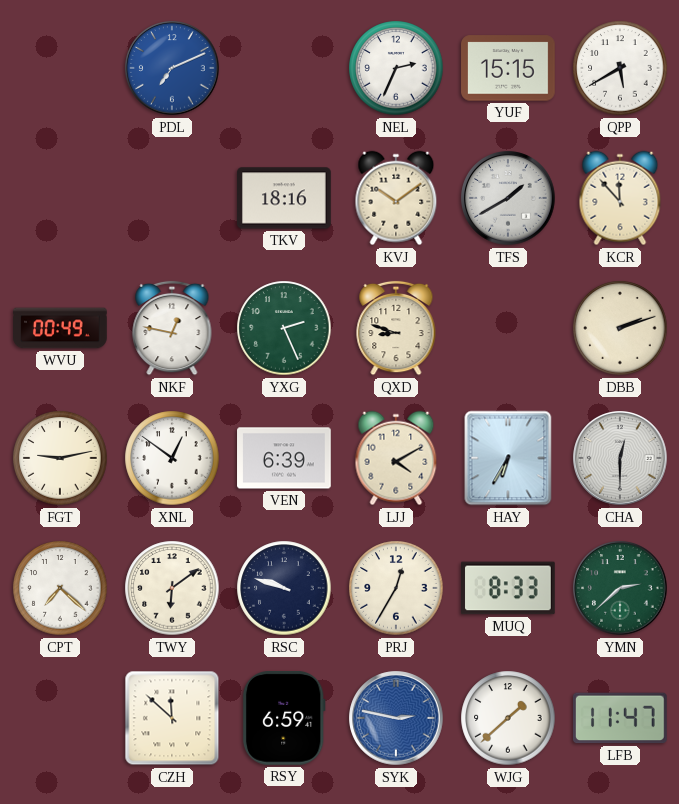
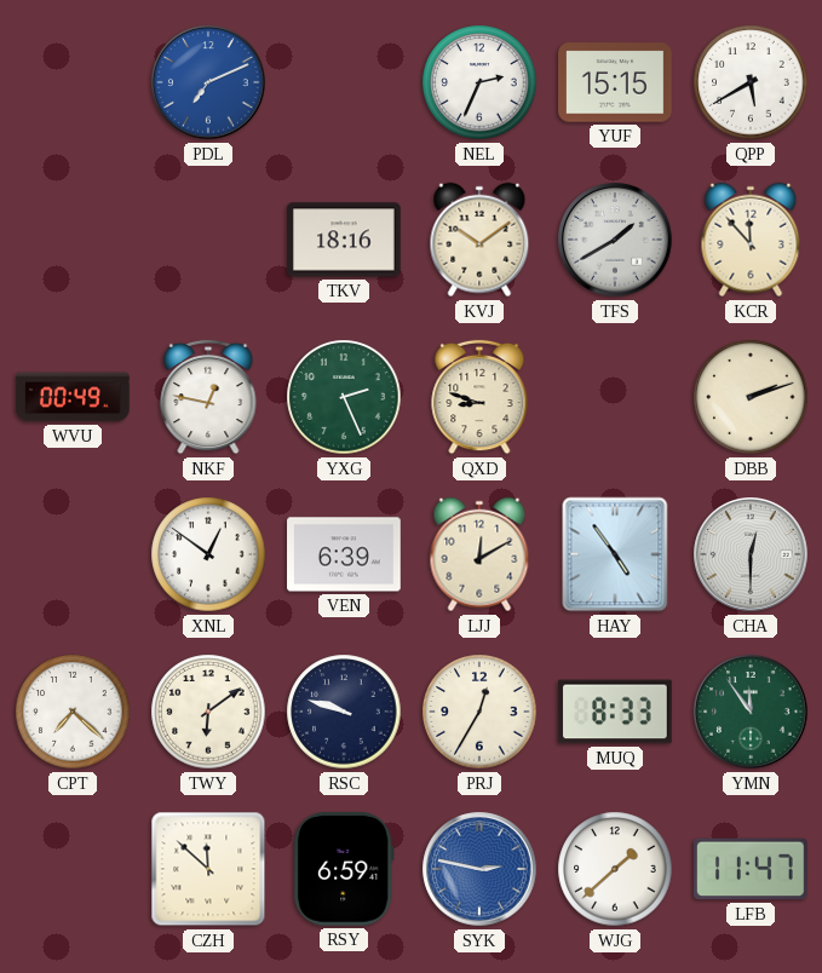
FGT: 9:13 -> none (60, 458)
LJJ: 4:10 -> 12:10 (479, 554)
HAY: 6:35 -> 4:54 (615, 554)
YMN: 2:38 -> 11:54 (751, 712)
